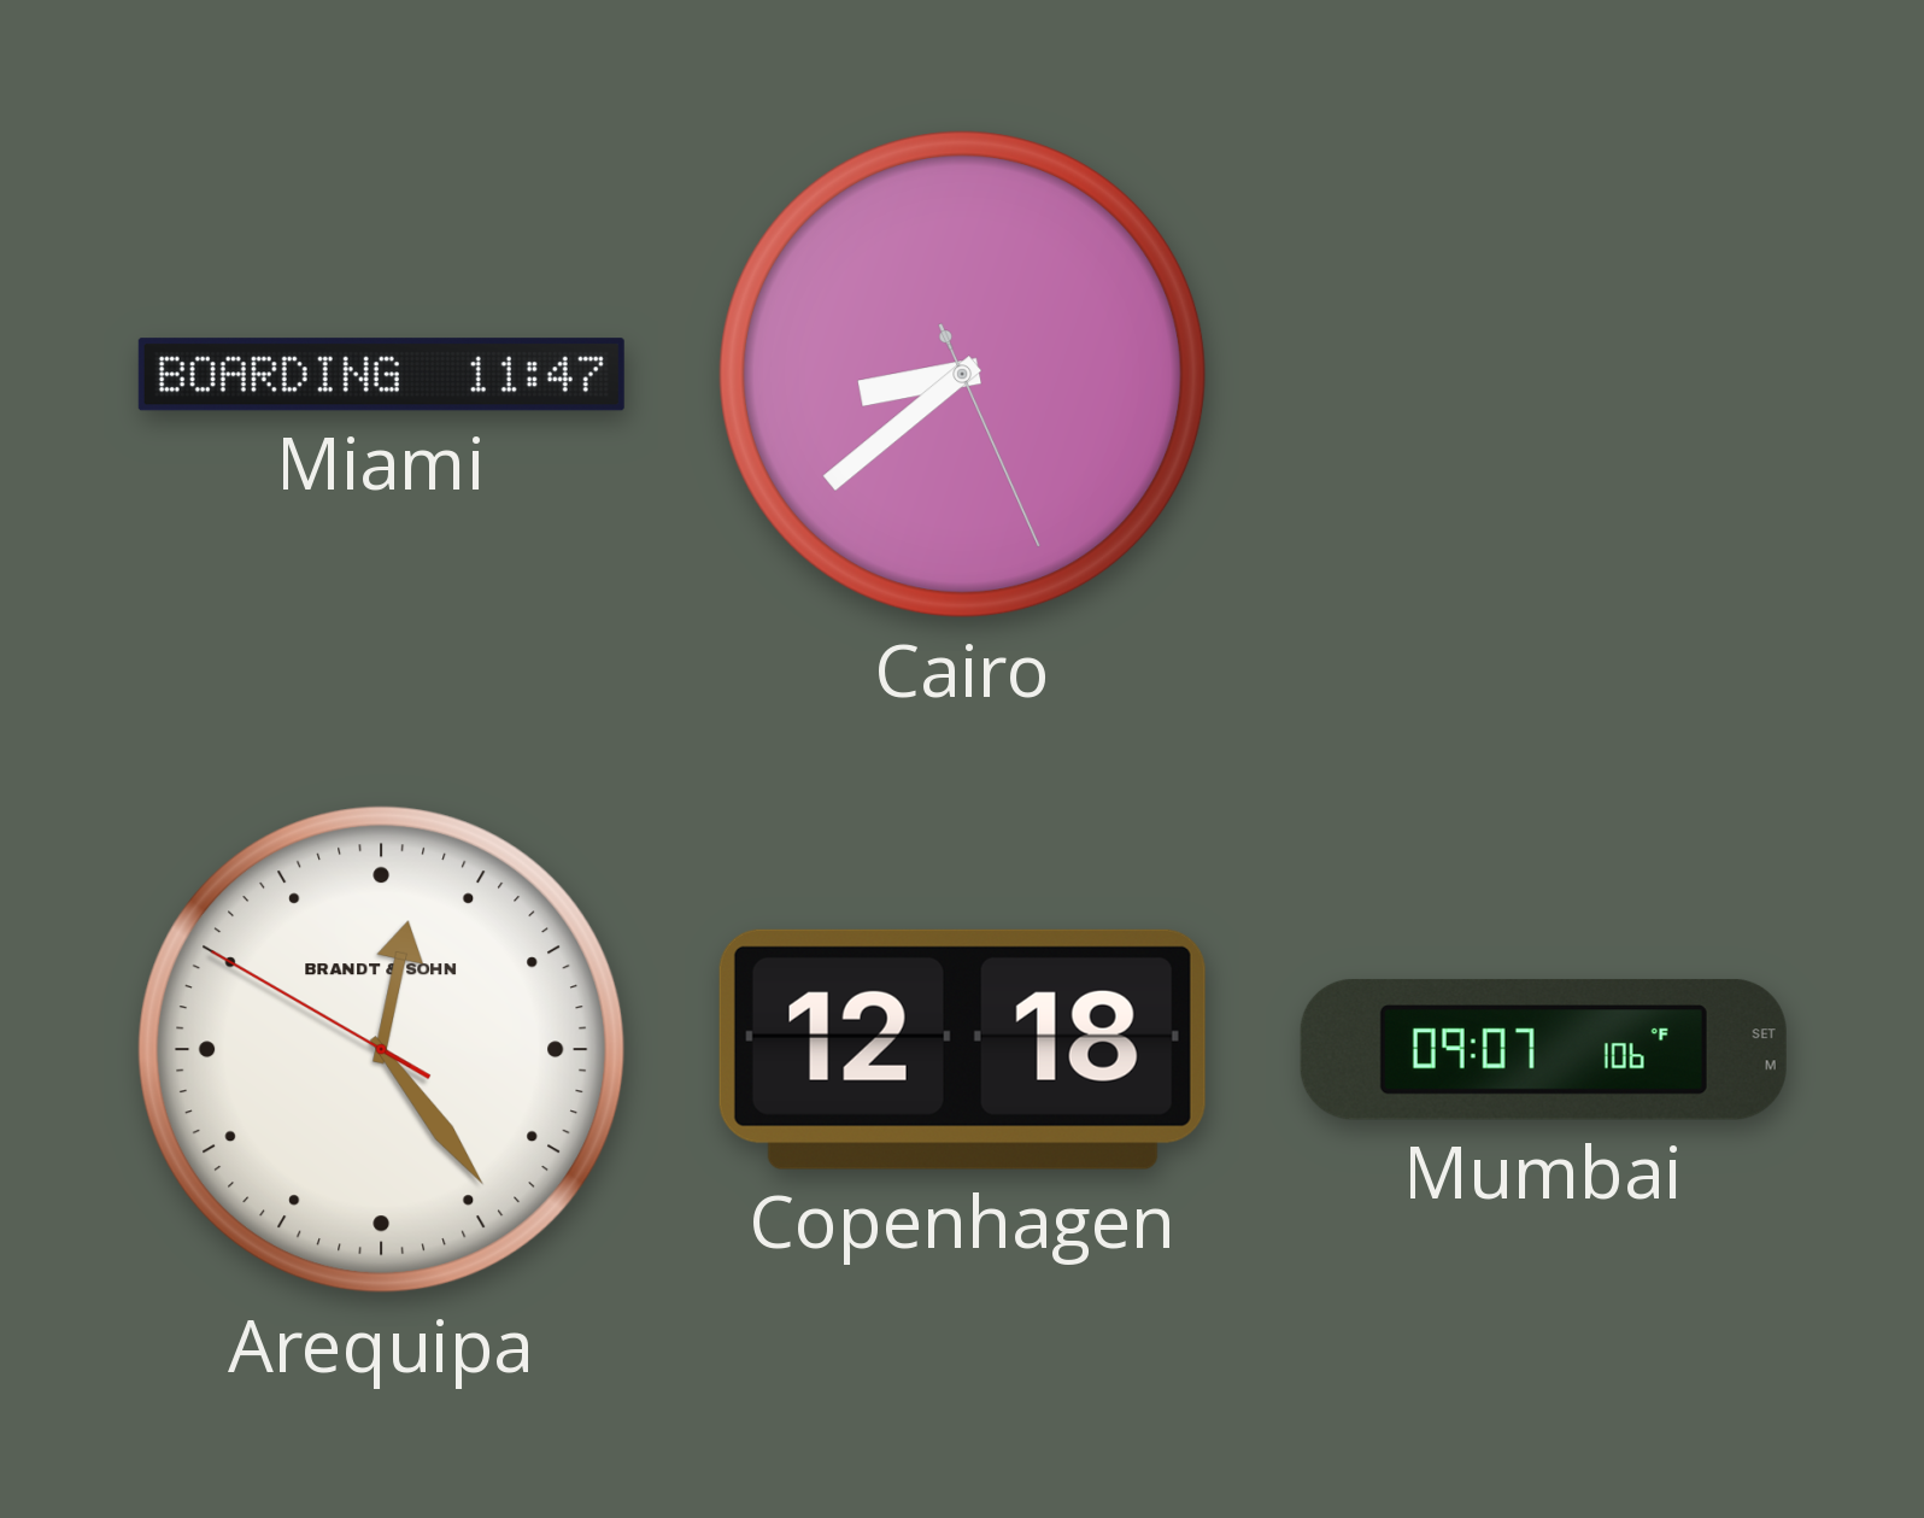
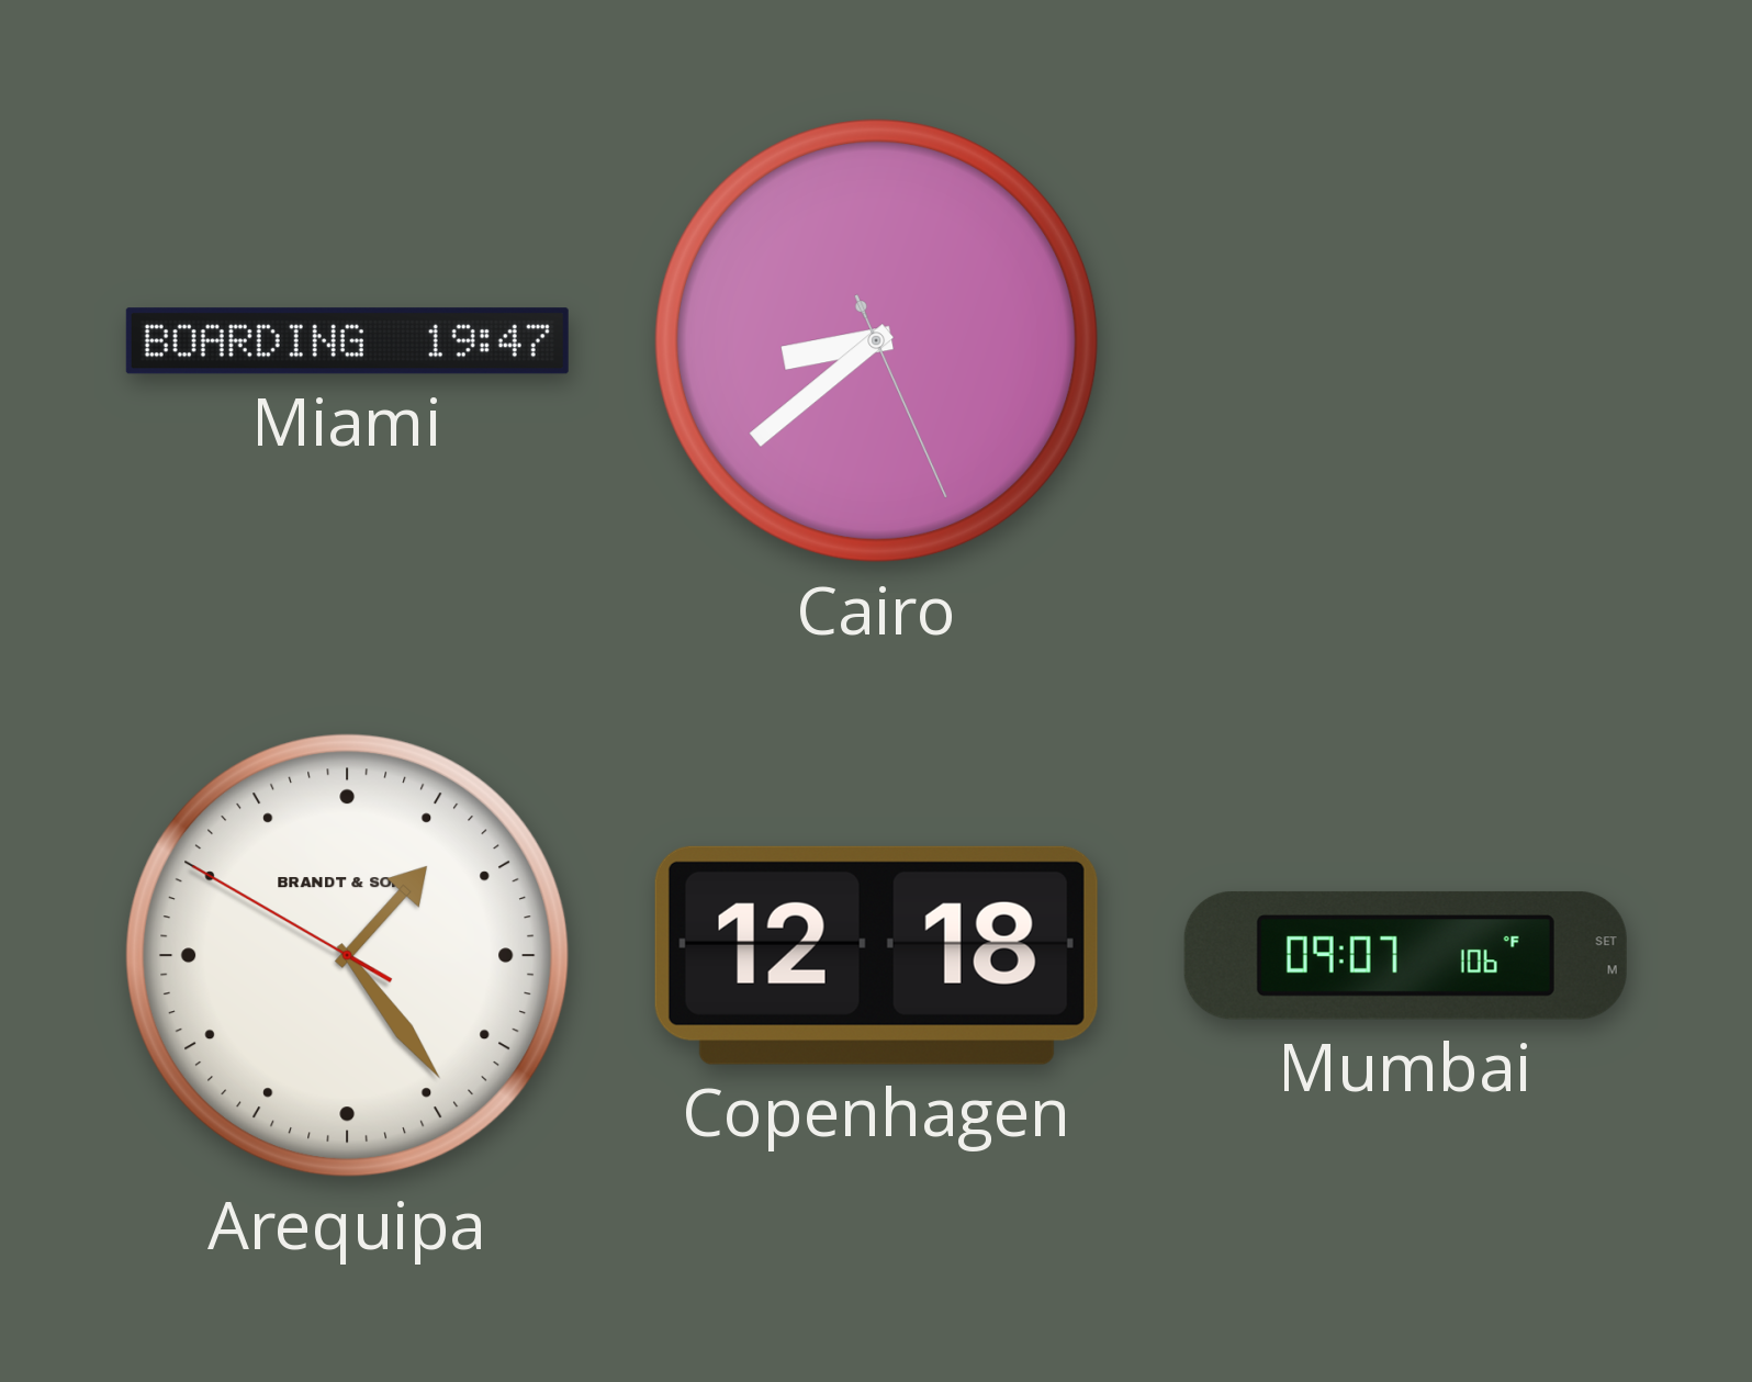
Miami: 11:47 -> 19:47 (347, 341)
Arequipa: 12:23 -> 1:23 (348, 956)
